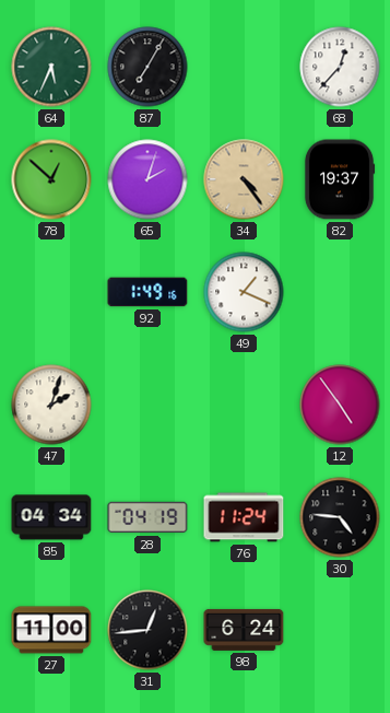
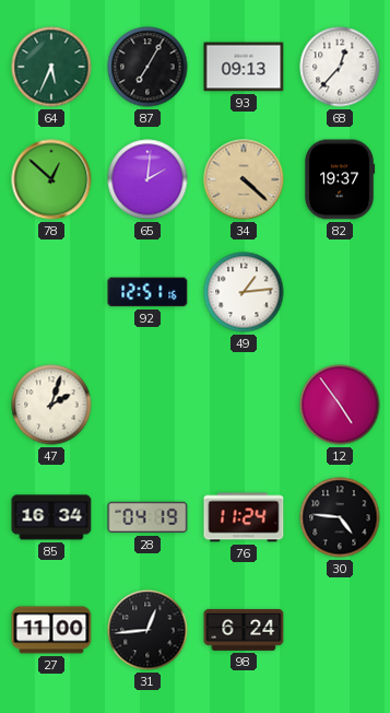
93: none -> 09:13 (244, 67)
65: 2:03 -> 2:01 (147, 179)
34: 4:24 -> 4:22 (244, 179)
92: 1:49 -> 12:51 (147, 292)
49: 1:19 -> 1:14 (244, 292)
85: 04:34 -> 16:34 (51, 517)
